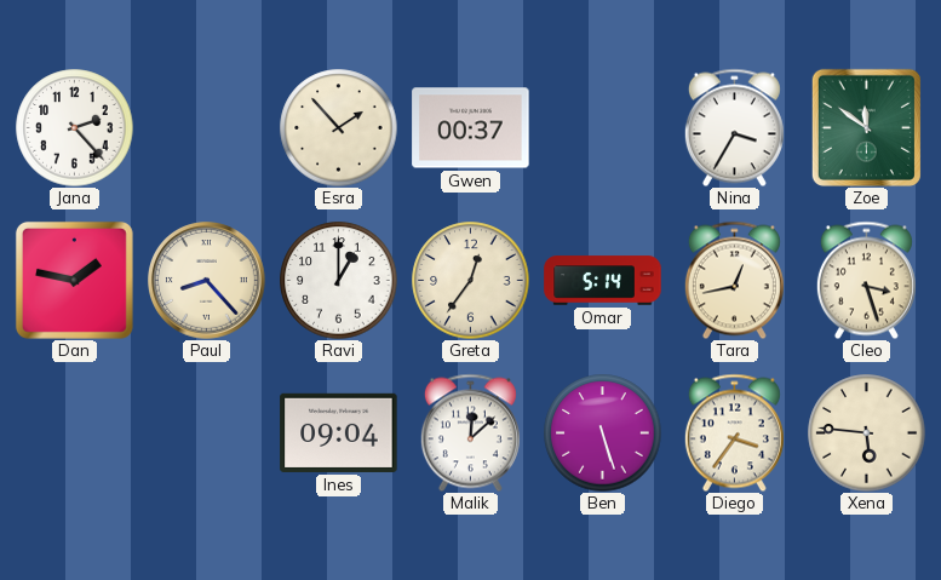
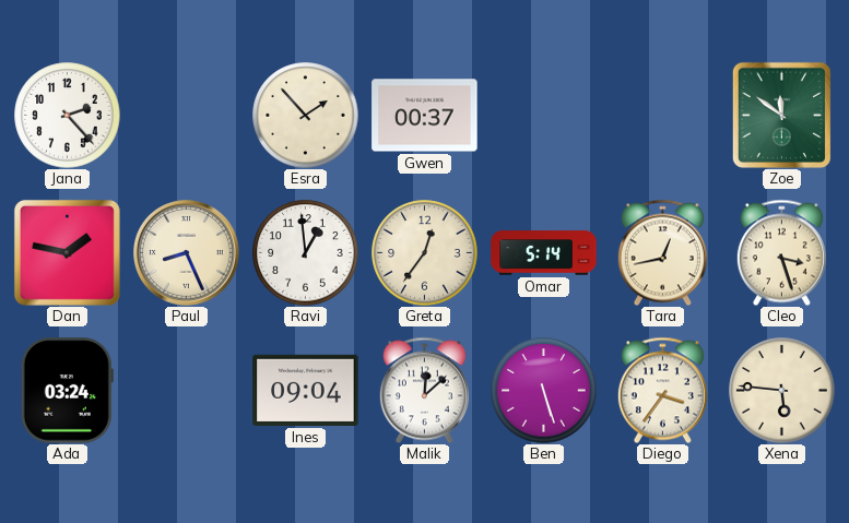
Nina: 3:35 -> none (734, 127)
Paul: 8:23 -> 8:26 (187, 253)
Ravi: 1:00 -> 12:59 (306, 253)
Ada: none -> 03:24 (67, 391)
